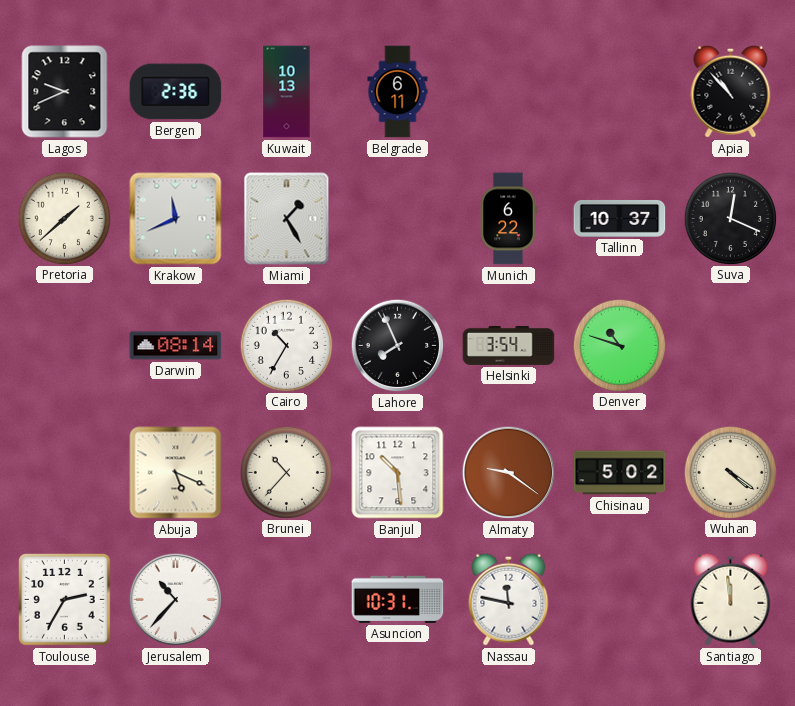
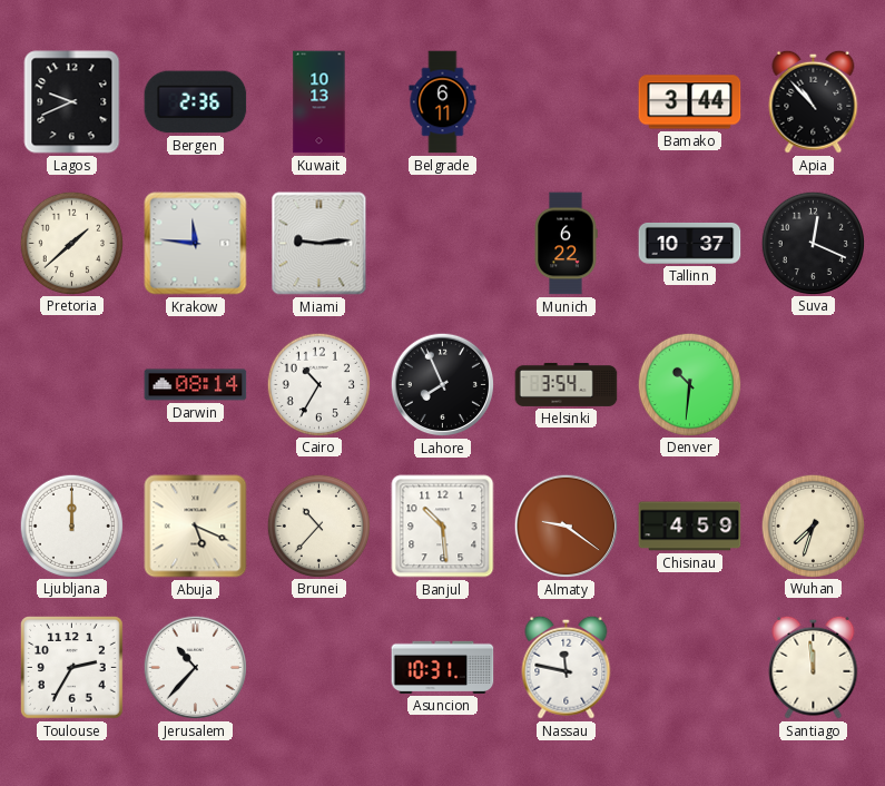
Bamako: none -> 3:44 (690, 102)
Krakow: 11:41 -> 11:46 (196, 244)
Miami: 1:25 -> 9:14 (319, 244)
Denver: 10:48 -> 10:31 (689, 384)
Ljubljana: none -> 12:00 (71, 525)
Chisinau: 5:02 -> 4:59 (690, 527)
Wuhan: 4:21 -> 7:33 (813, 525)
